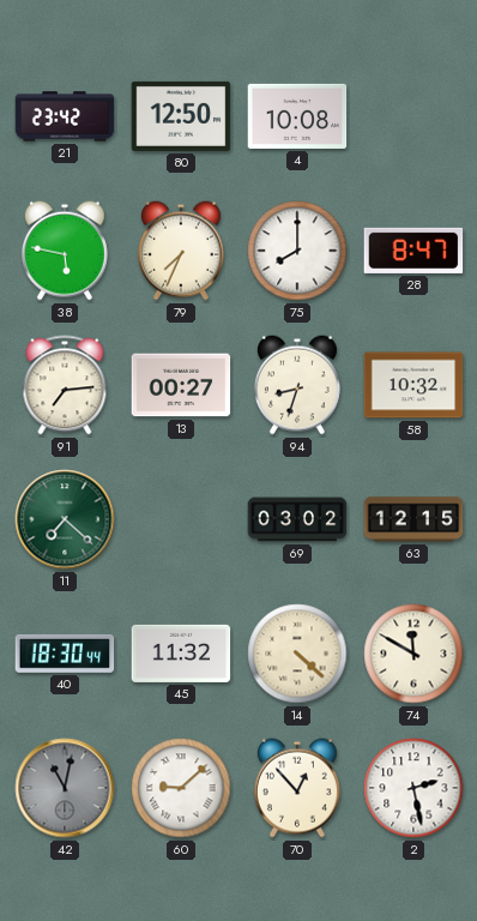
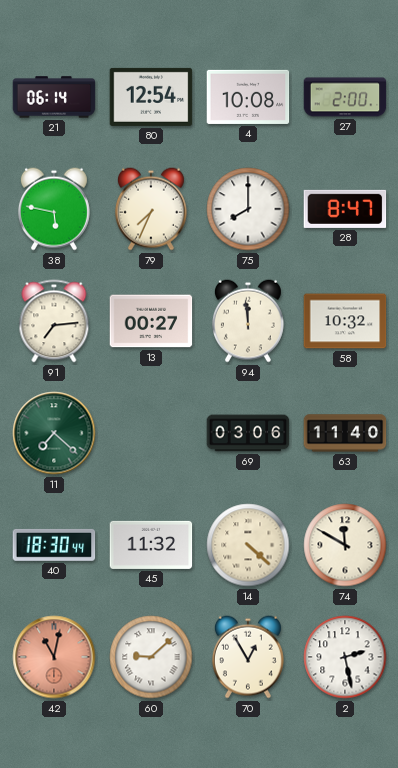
21: 23:42 -> 06:14 (54, 97)
80: 12:50 -> 12:54 (151, 97)
27: none -> 2:00 (345, 97)
94: 8:33 -> 11:59 (248, 321)
69: 03:02 -> 03:06 (248, 433)
63: 12:15 -> 11:40 (345, 433)
42 dial: grey -> salmon (54, 657)
70: 12:53 -> 12:55 (248, 657)
